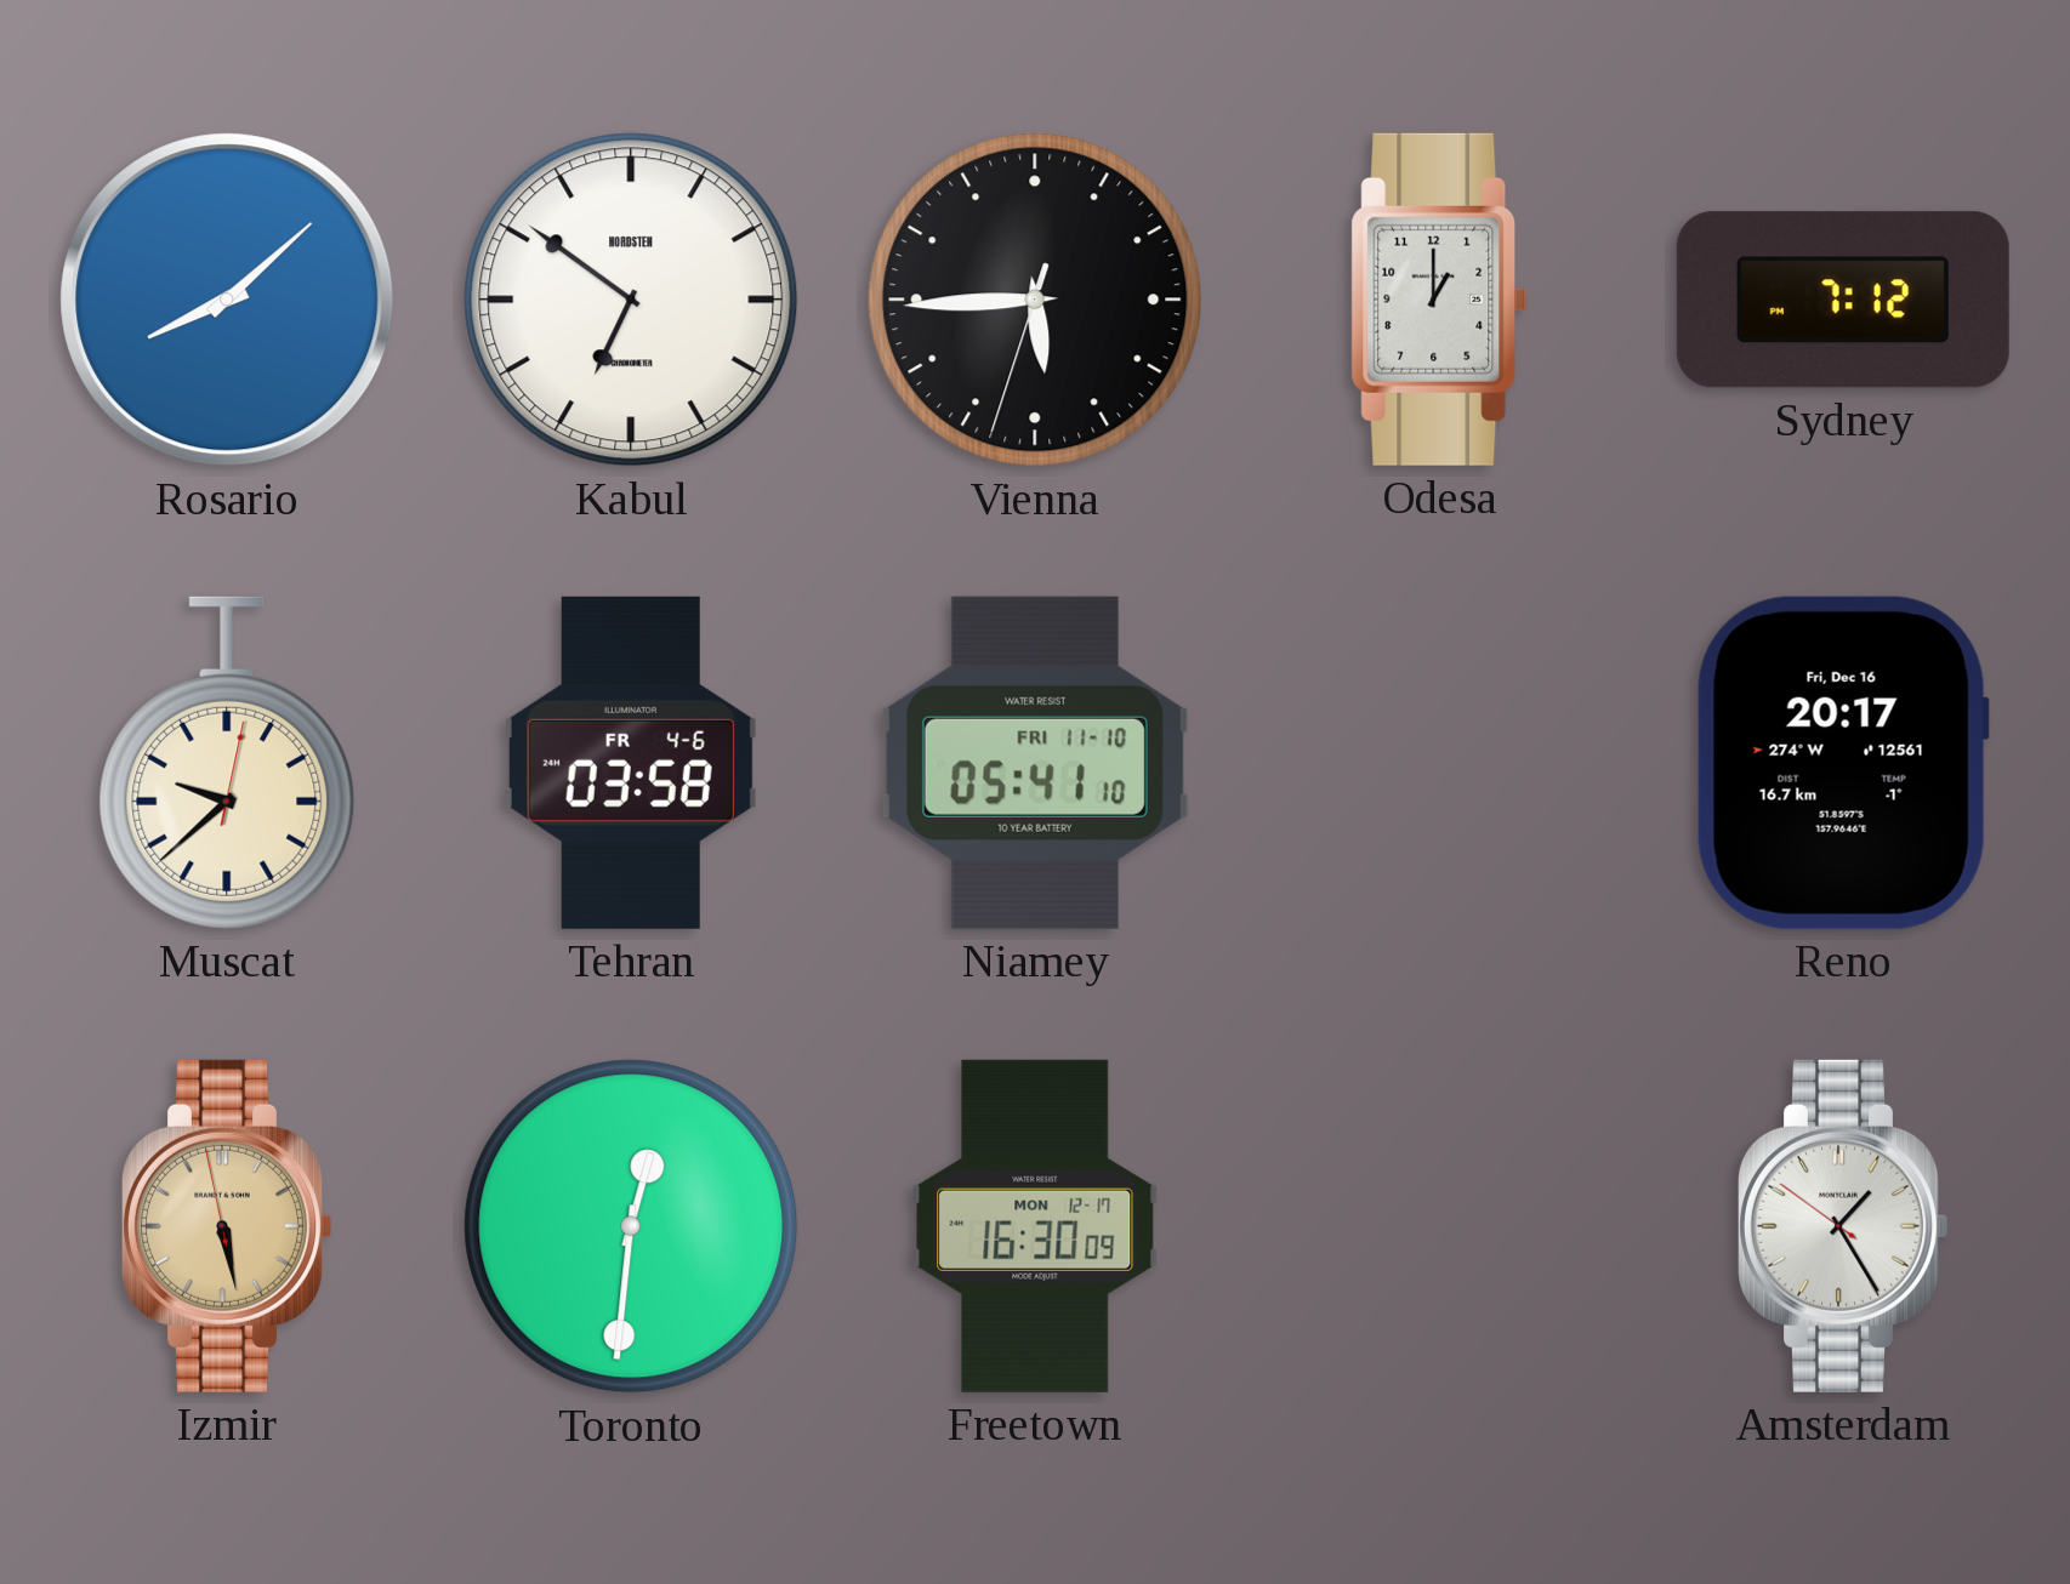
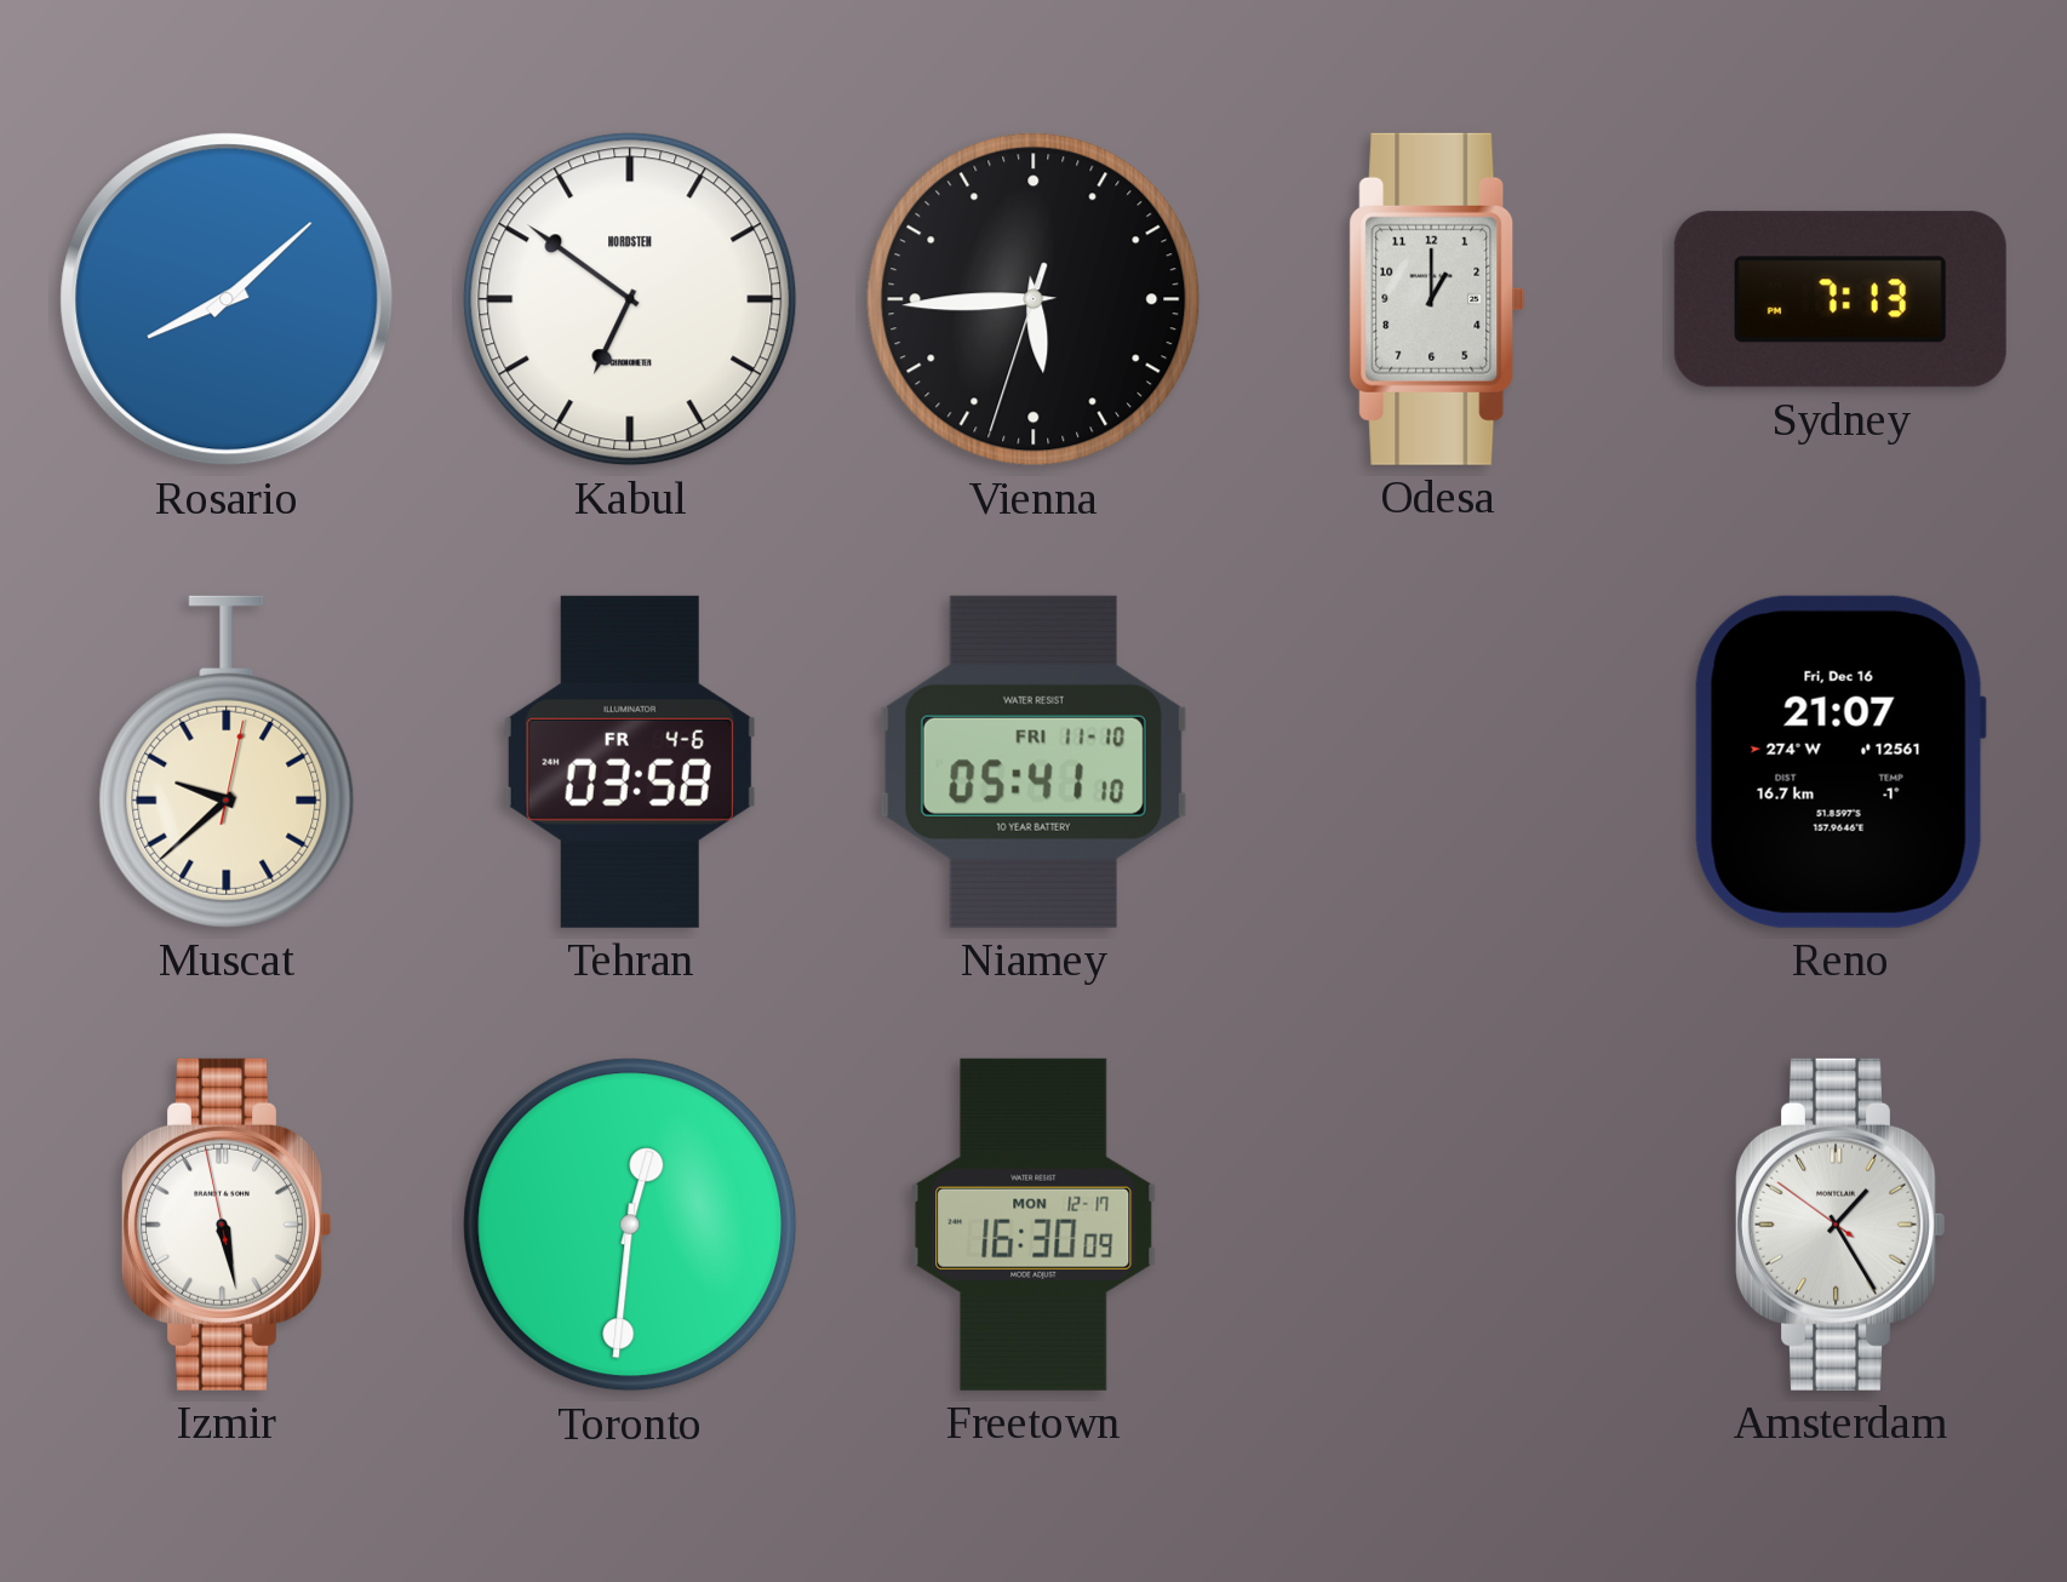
Sydney: 7:12 -> 7:13 (1840, 299)
Reno: 20:17 -> 21:07 (1840, 762)
Izmir dial: champagne -> white (227, 1225)
